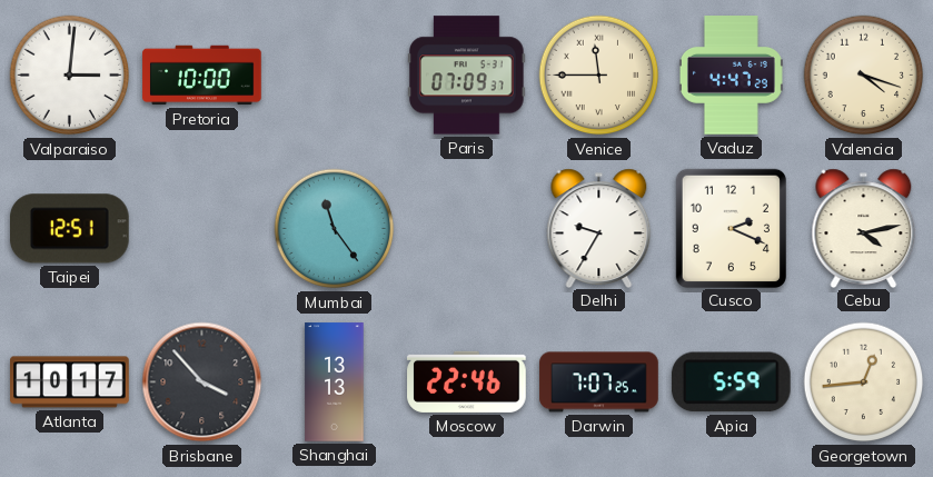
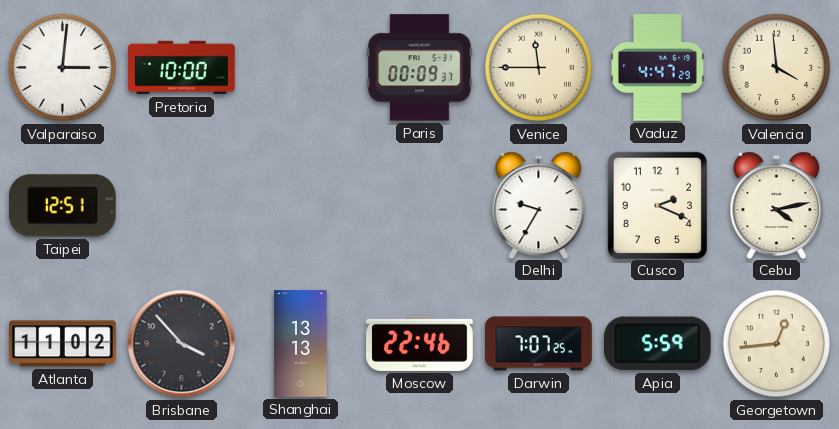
Paris: 07:09 -> 00:09 (420, 68)
Valencia: 4:18 -> 3:59 (777, 68)
Mumbai: 11:24 -> none (335, 229)
Atlanta: 10:17 -> 11:02 (63, 344)
